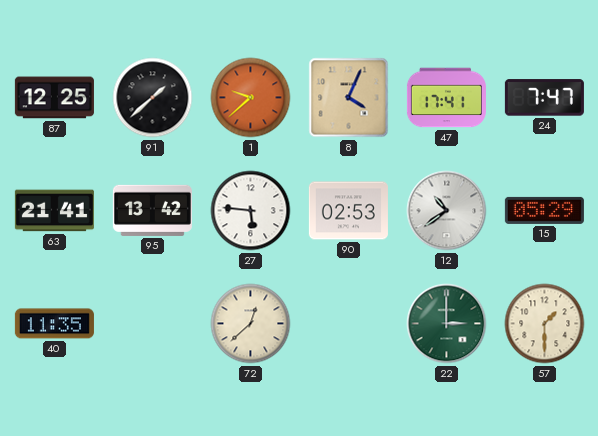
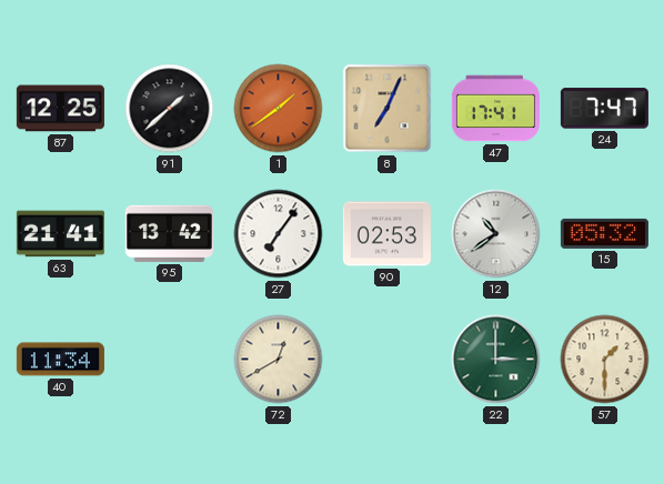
1: 9:38 -> 1:39 (279, 109)
8: 4:04 -> 7:04 (388, 109)
27: 5:46 -> 7:06 (279, 234)
15: 05:29 -> 05:32 (604, 233)
40: 11:35 -> 11:34 (60, 360)
72: 12:38 -> 12:40 (279, 360)
